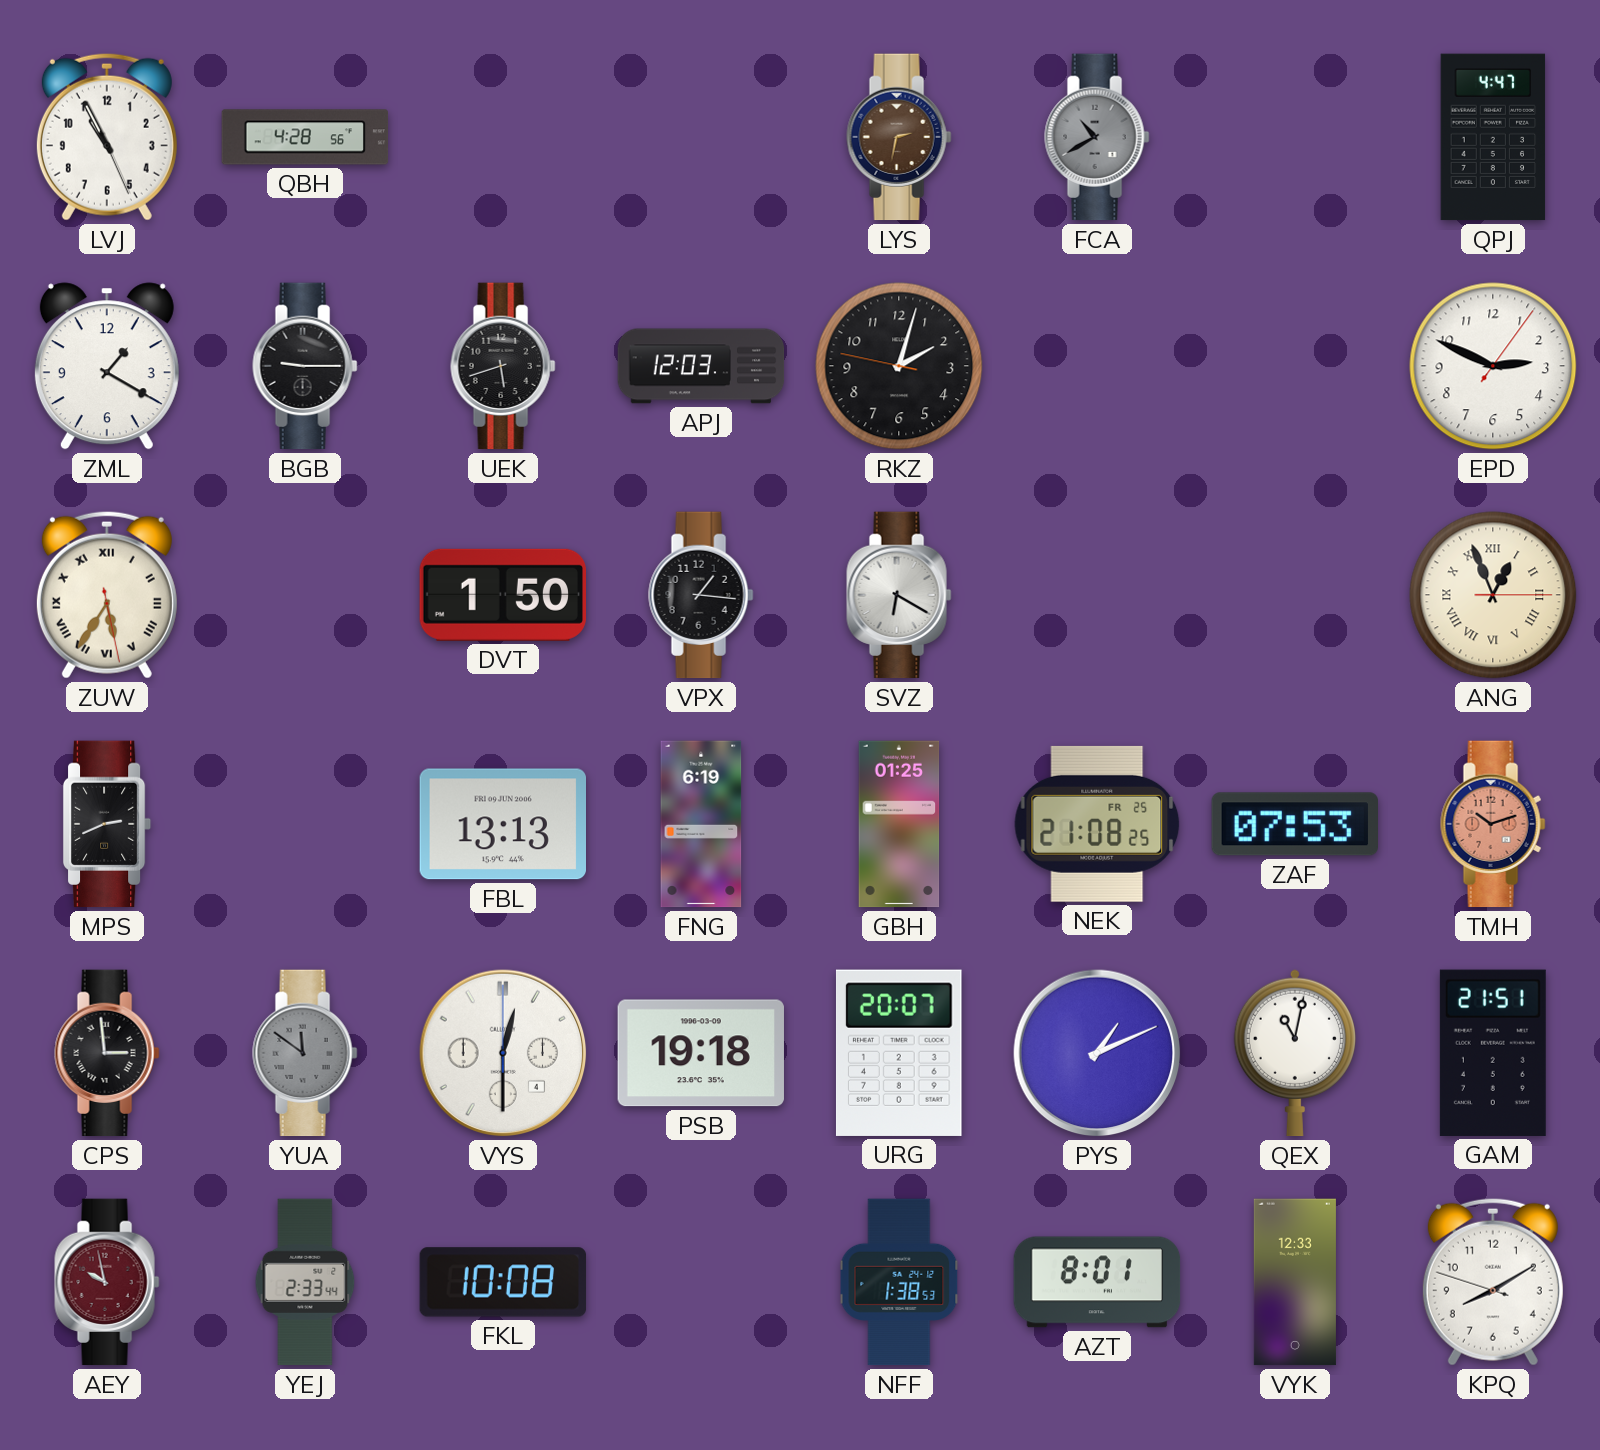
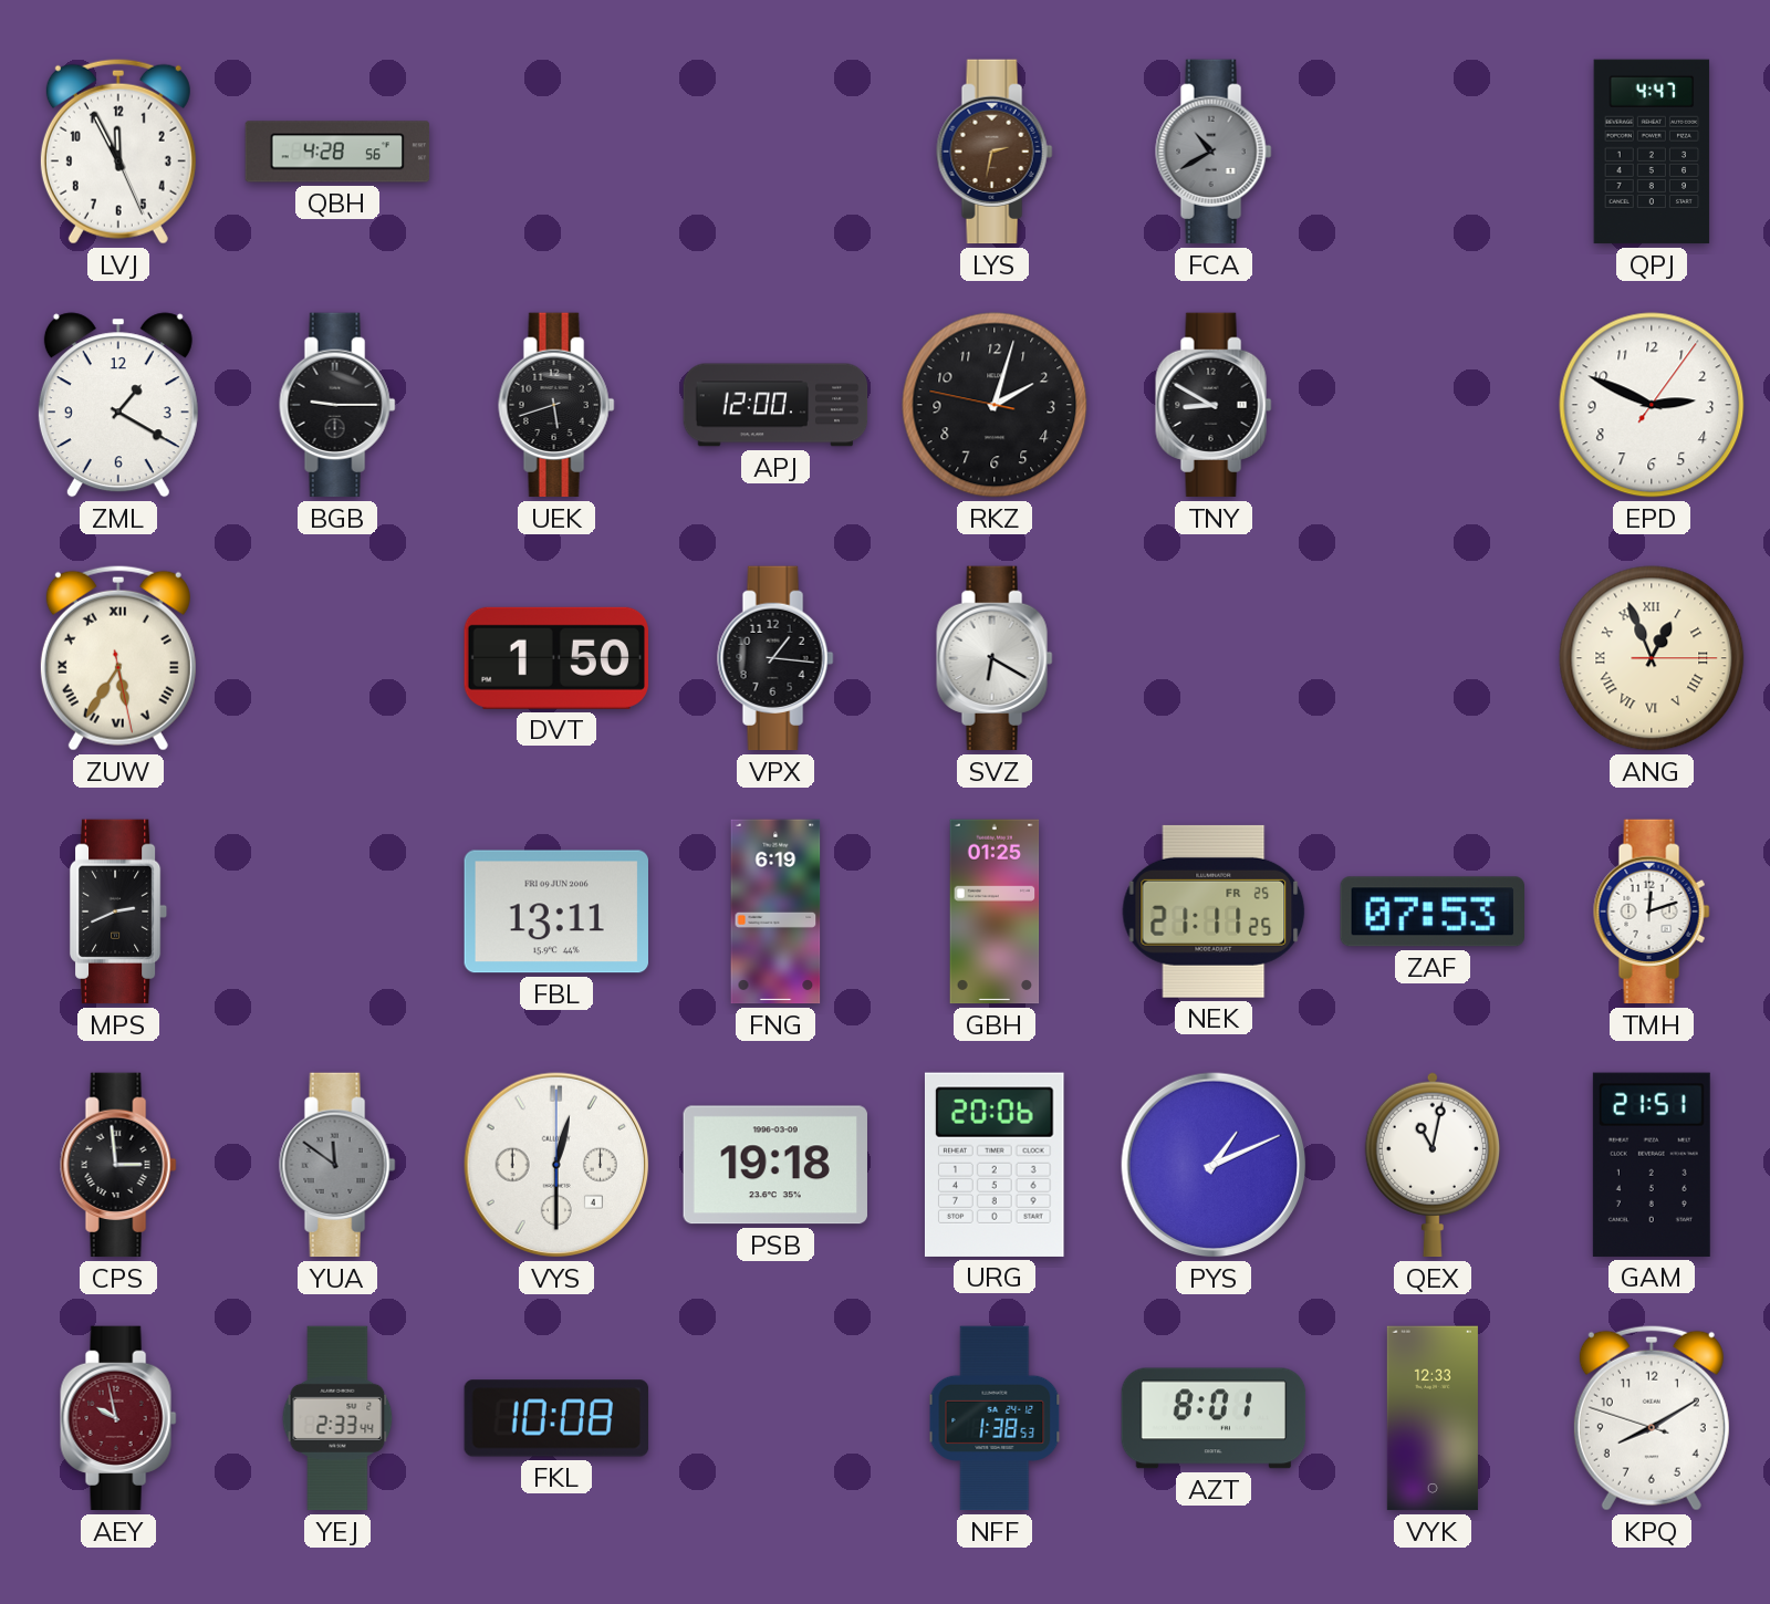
LVJ: 10:55 -> 11:55 (118, 152)
APJ: 12:03 -> 12:00 (775, 405)
TNY: none -> 8:50 (1214, 405)
FBL: 13:13 -> 13:11 (555, 912)
NEK: 21:08 -> 21:11 (1214, 912)
TMH: 10:12 -> 12:12 (1652, 912)
TMH dial: salmon -> white (1652, 912)
URG: 20:07 -> 20:06 (995, 1165)
